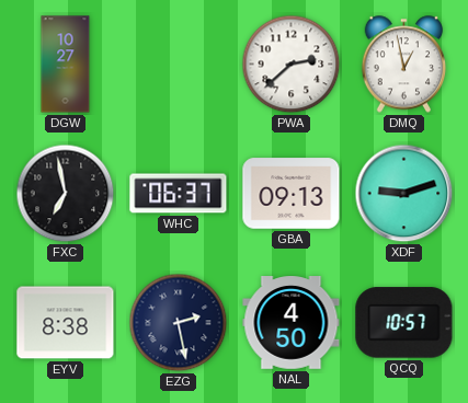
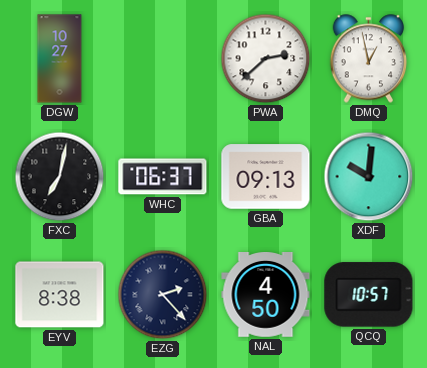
FXC: 6:58 -> 7:02 (60, 177)
XDF: 9:12 -> 10:01 (369, 177)
EZG: 2:28 -> 2:23 (163, 295)
